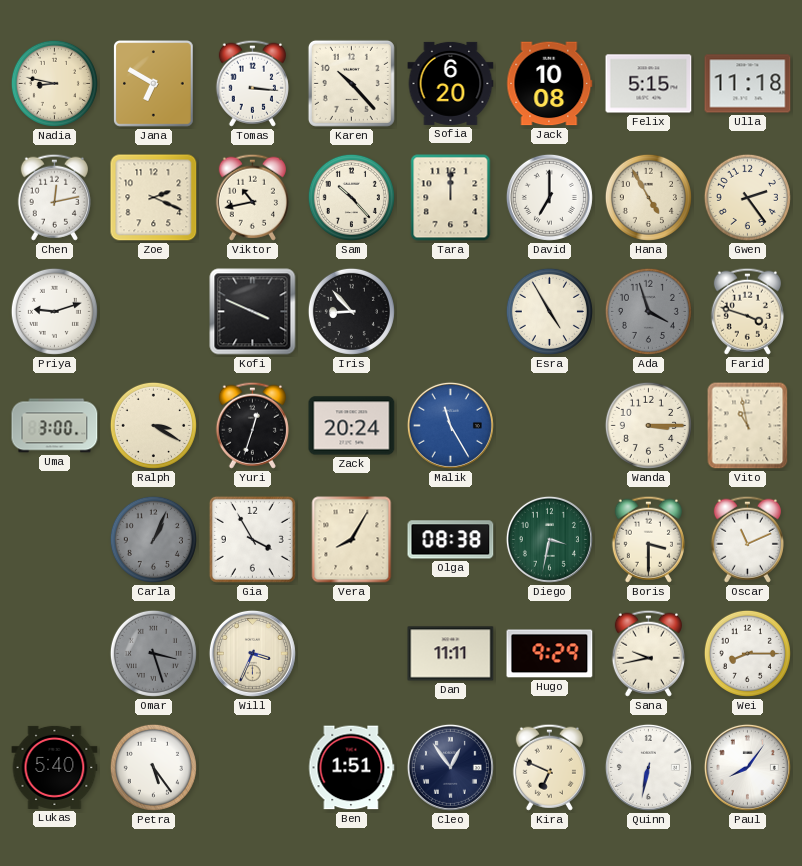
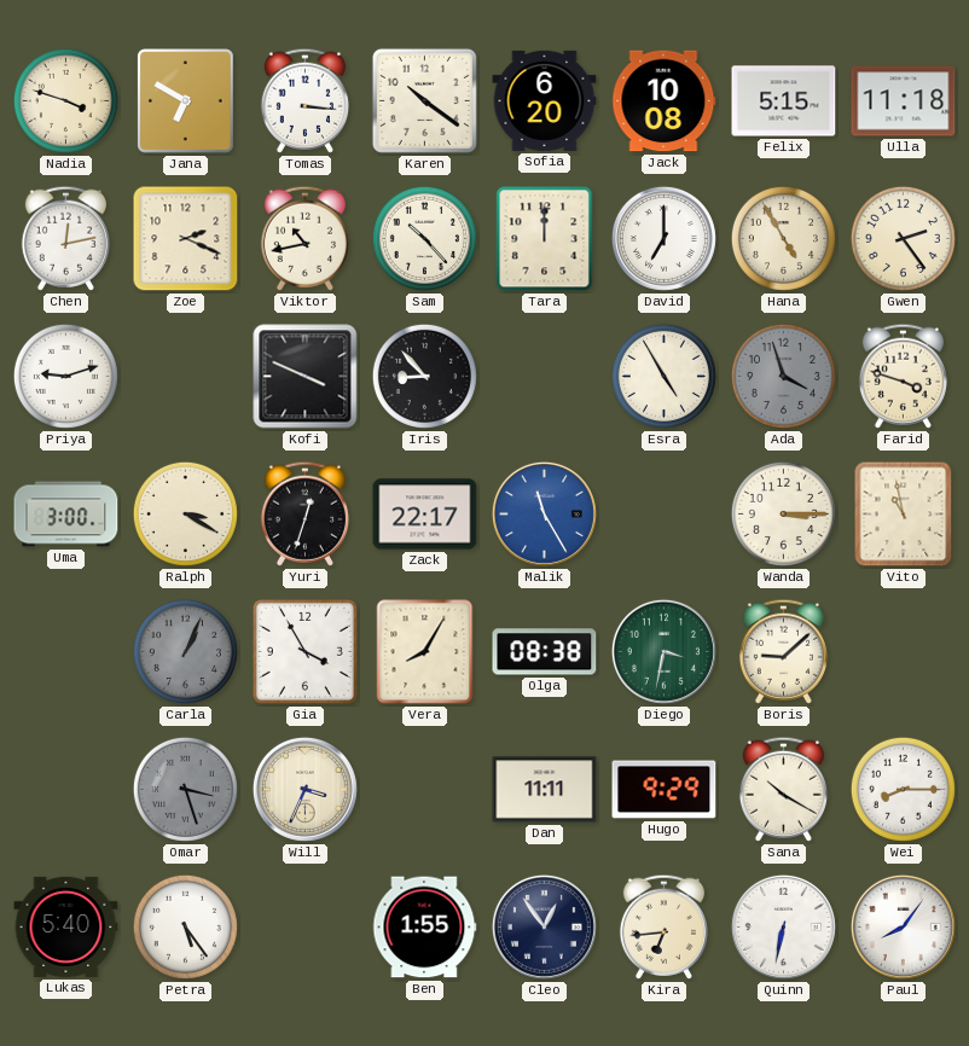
Nadia: 8:47 -> 3:48 (65, 100)
Karen: 10:23 -> 10:21 (424, 100)
Zack: 20:24 -> 22:17 (425, 515)
Boris: 3:30 -> 9:08 (783, 651)
Oscar: 11:11 -> none (747, 539)
Sana: 9:43 -> 10:20 (783, 789)
Ben: 1:51 -> 1:55 (425, 928)
Kira: 6:49 -> 6:44 (663, 926)
